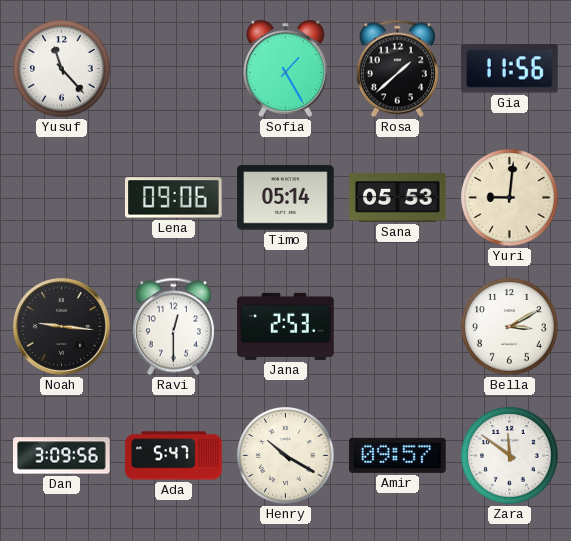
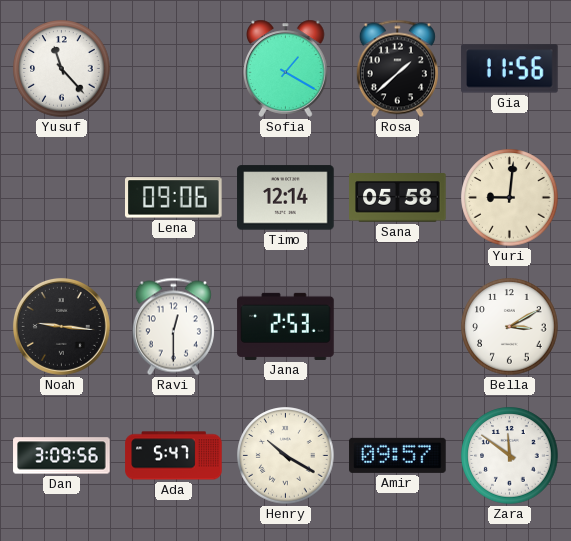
Sofia: 1:25 -> 1:20 (286, 68)
Timo: 05:14 -> 12:14 (286, 198)
Sana: 05:53 -> 05:58 (398, 198)
